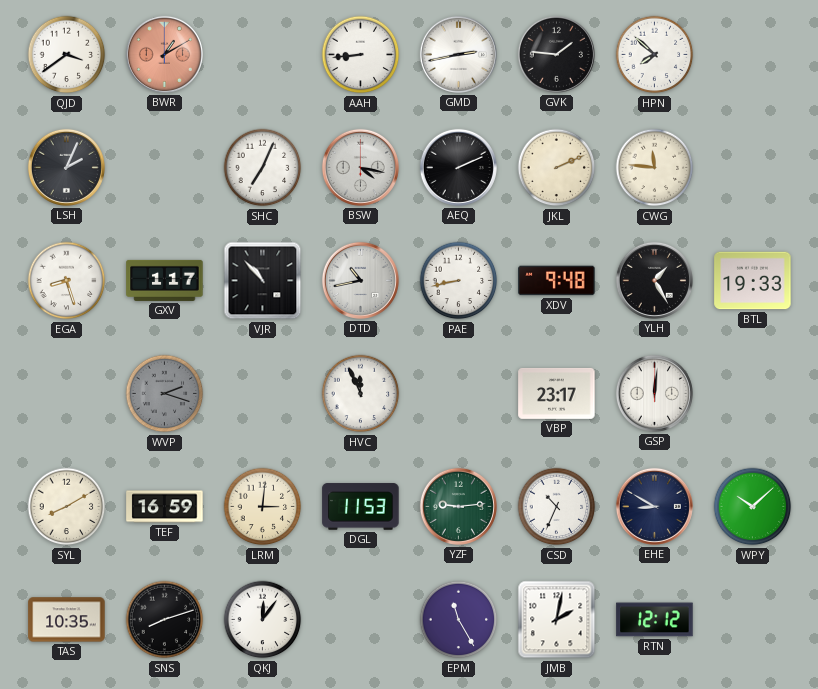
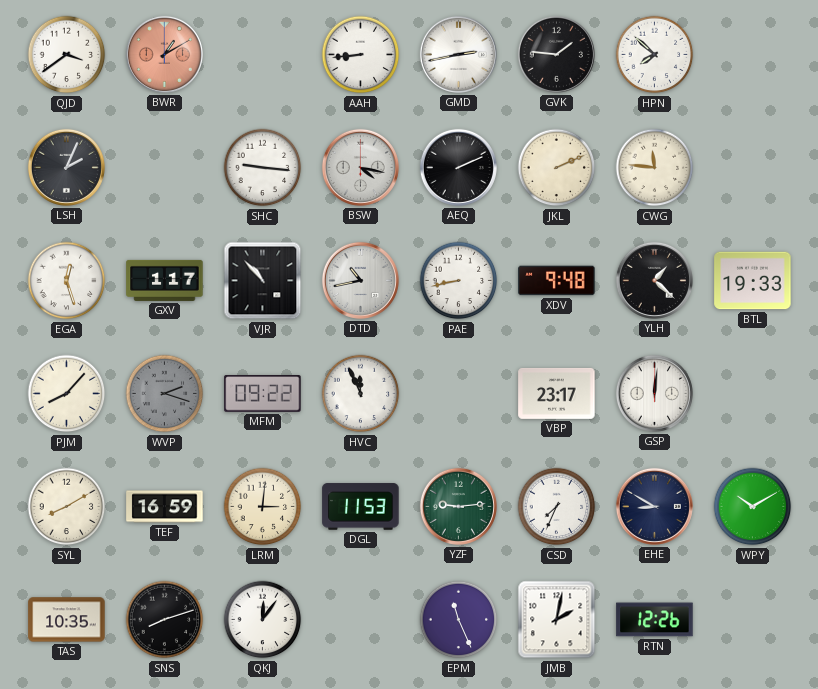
SHC: 7:04 -> 9:16 (263, 168)
EGA: 8:27 -> 12:27 (67, 281)
YLH: 1:25 -> 1:22 (654, 280)
PJM: none -> 8:07 (67, 394)
MFM: none -> 09:22 (263, 394)
CSD: 10:34 -> 7:34 (557, 507)
WPY: 10:08 -> 10:10 (753, 507)
EPM: 11:25 -> 11:26 (459, 620)
RTN: 12:12 -> 12:26 (655, 620)
